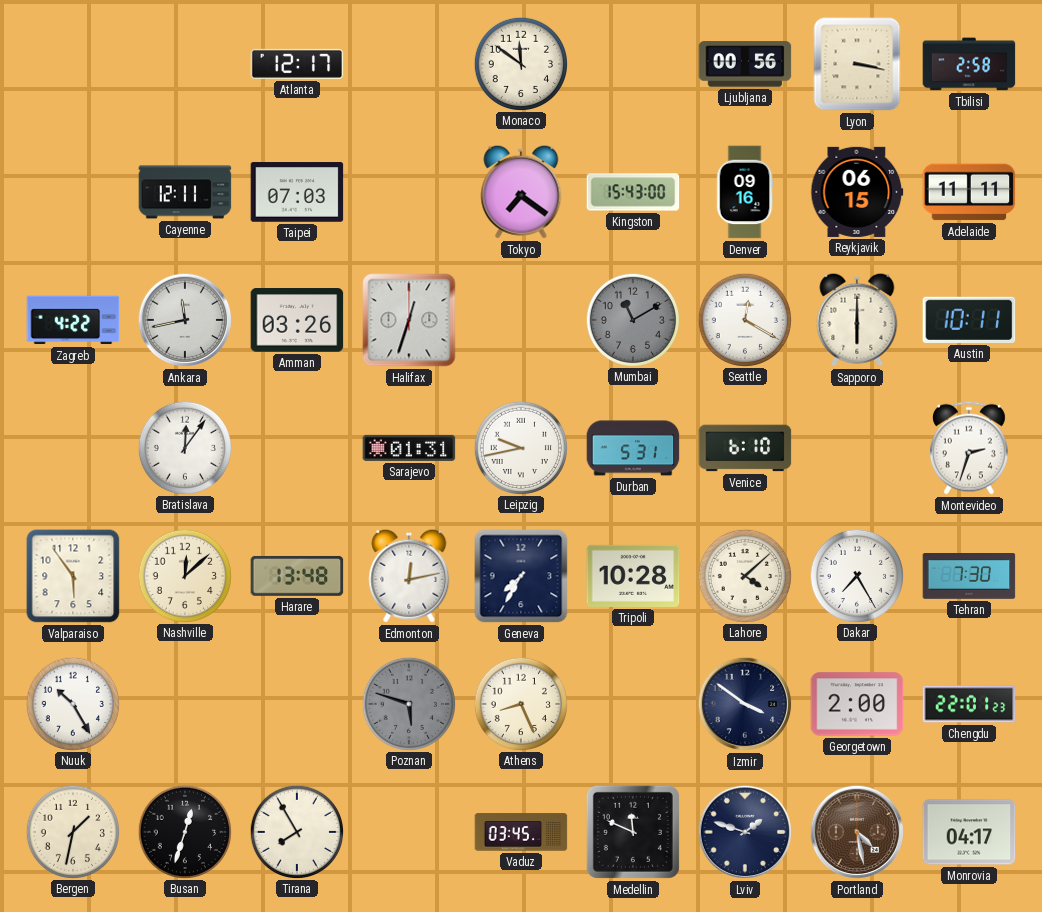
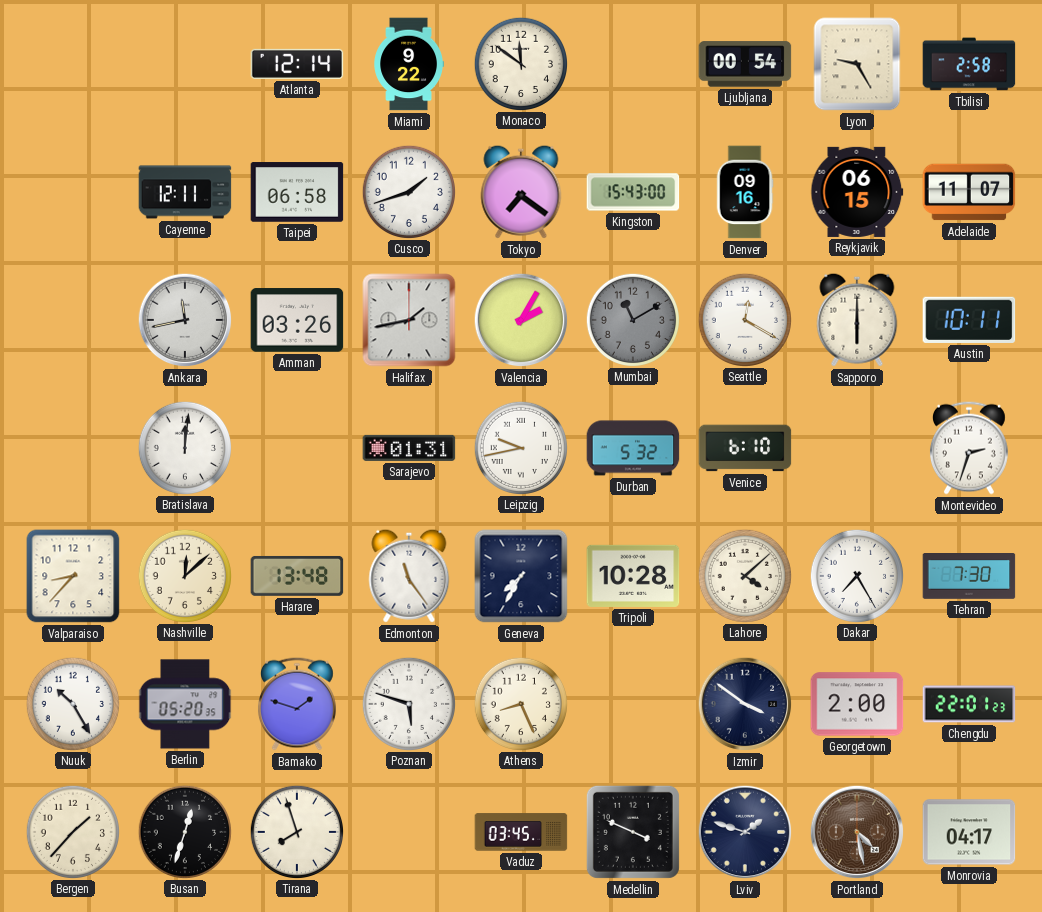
Atlanta: 12:17 -> 12:14 (297, 64)
Miami: none -> 9:22 (408, 64)
Ljubljana: 00:56 -> 00:54 (745, 64)
Lyon: 3:17 -> 9:25 (857, 64)
Taipei: 07:03 -> 06:58 (297, 192)
Cusco: none -> 1:42 (408, 191)
Adelaide: 11:11 -> 11:07 (969, 192)
Zagreb: 4:22 -> none (73, 320)
Halifax: 12:33 -> 1:43 (409, 320)
Valencia: none -> 2:05 (521, 320)
Bratislava: 12:06 -> 12:01 (184, 447)
Durban: 5:31 -> 5:32 (633, 448)
Valparaiso: 5:54 -> 8:37 (73, 576)
Edmonton: 12:13 -> 11:24 (409, 576)
Berlin: none -> 05:20 (185, 704)
Bamako: none -> 1:48 (297, 704)
Poznan dial: grey -> white (408, 703)
Bergen: 1:32 -> 1:37 (72, 831)
Tirana: 7:55 -> 7:57 (296, 831)
Medellin: 11:49 -> 3:49 (633, 832)
